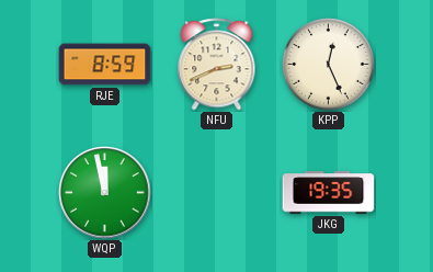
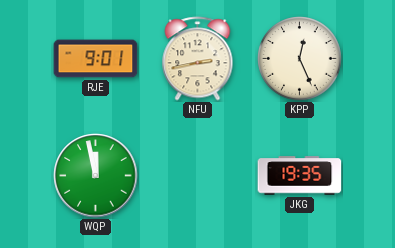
RJE: 8:59 -> 9:01 (96, 59)
NFU: 2:41 -> 2:43 (198, 59)
